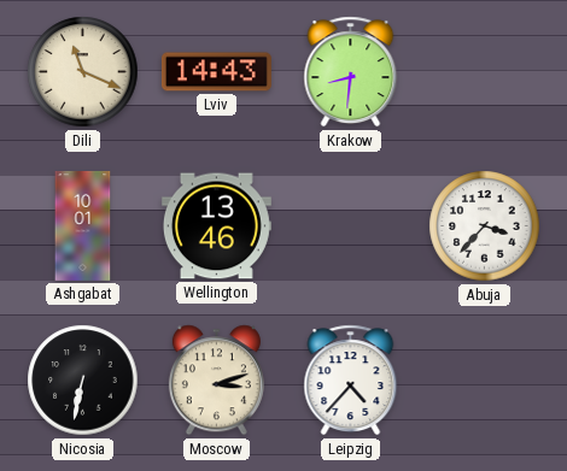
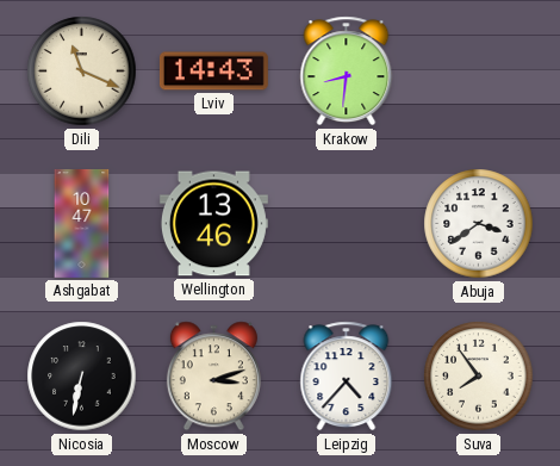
Ashgabat: 10:01 -> 10:47 (82, 223)
Abuja: 3:37 -> 3:39 (479, 224)
Suva: none -> 7:54 (479, 377)
